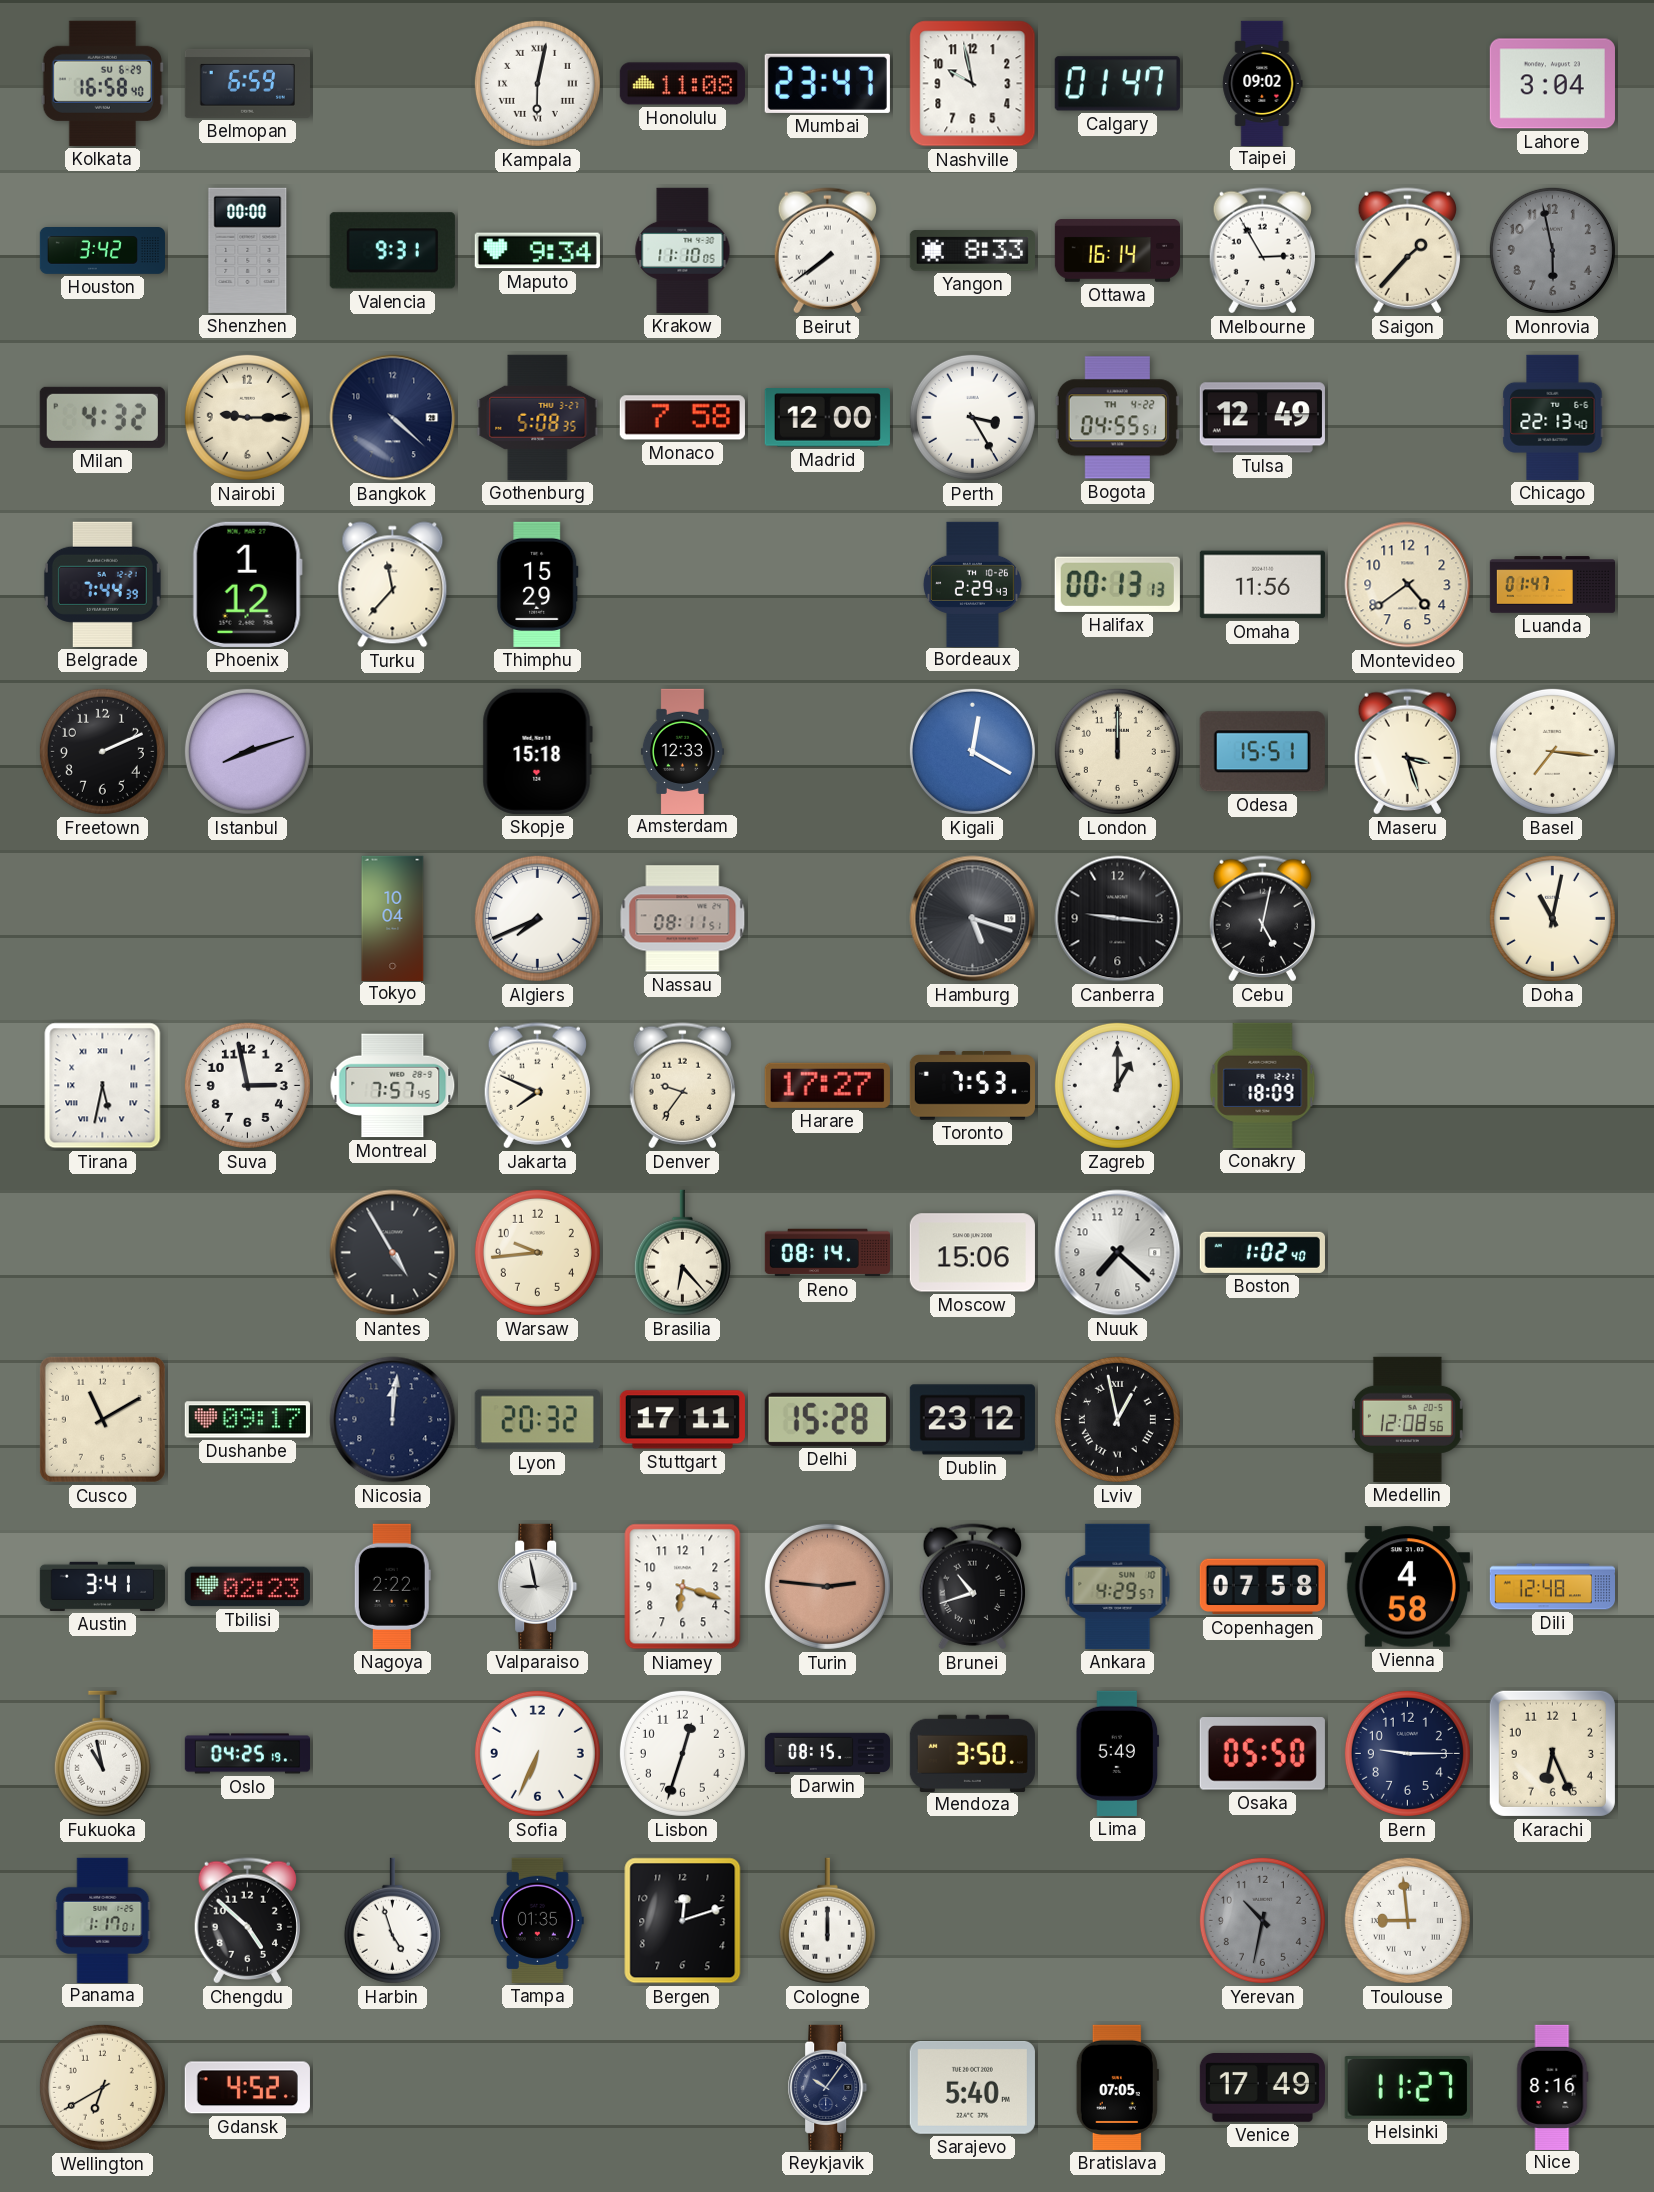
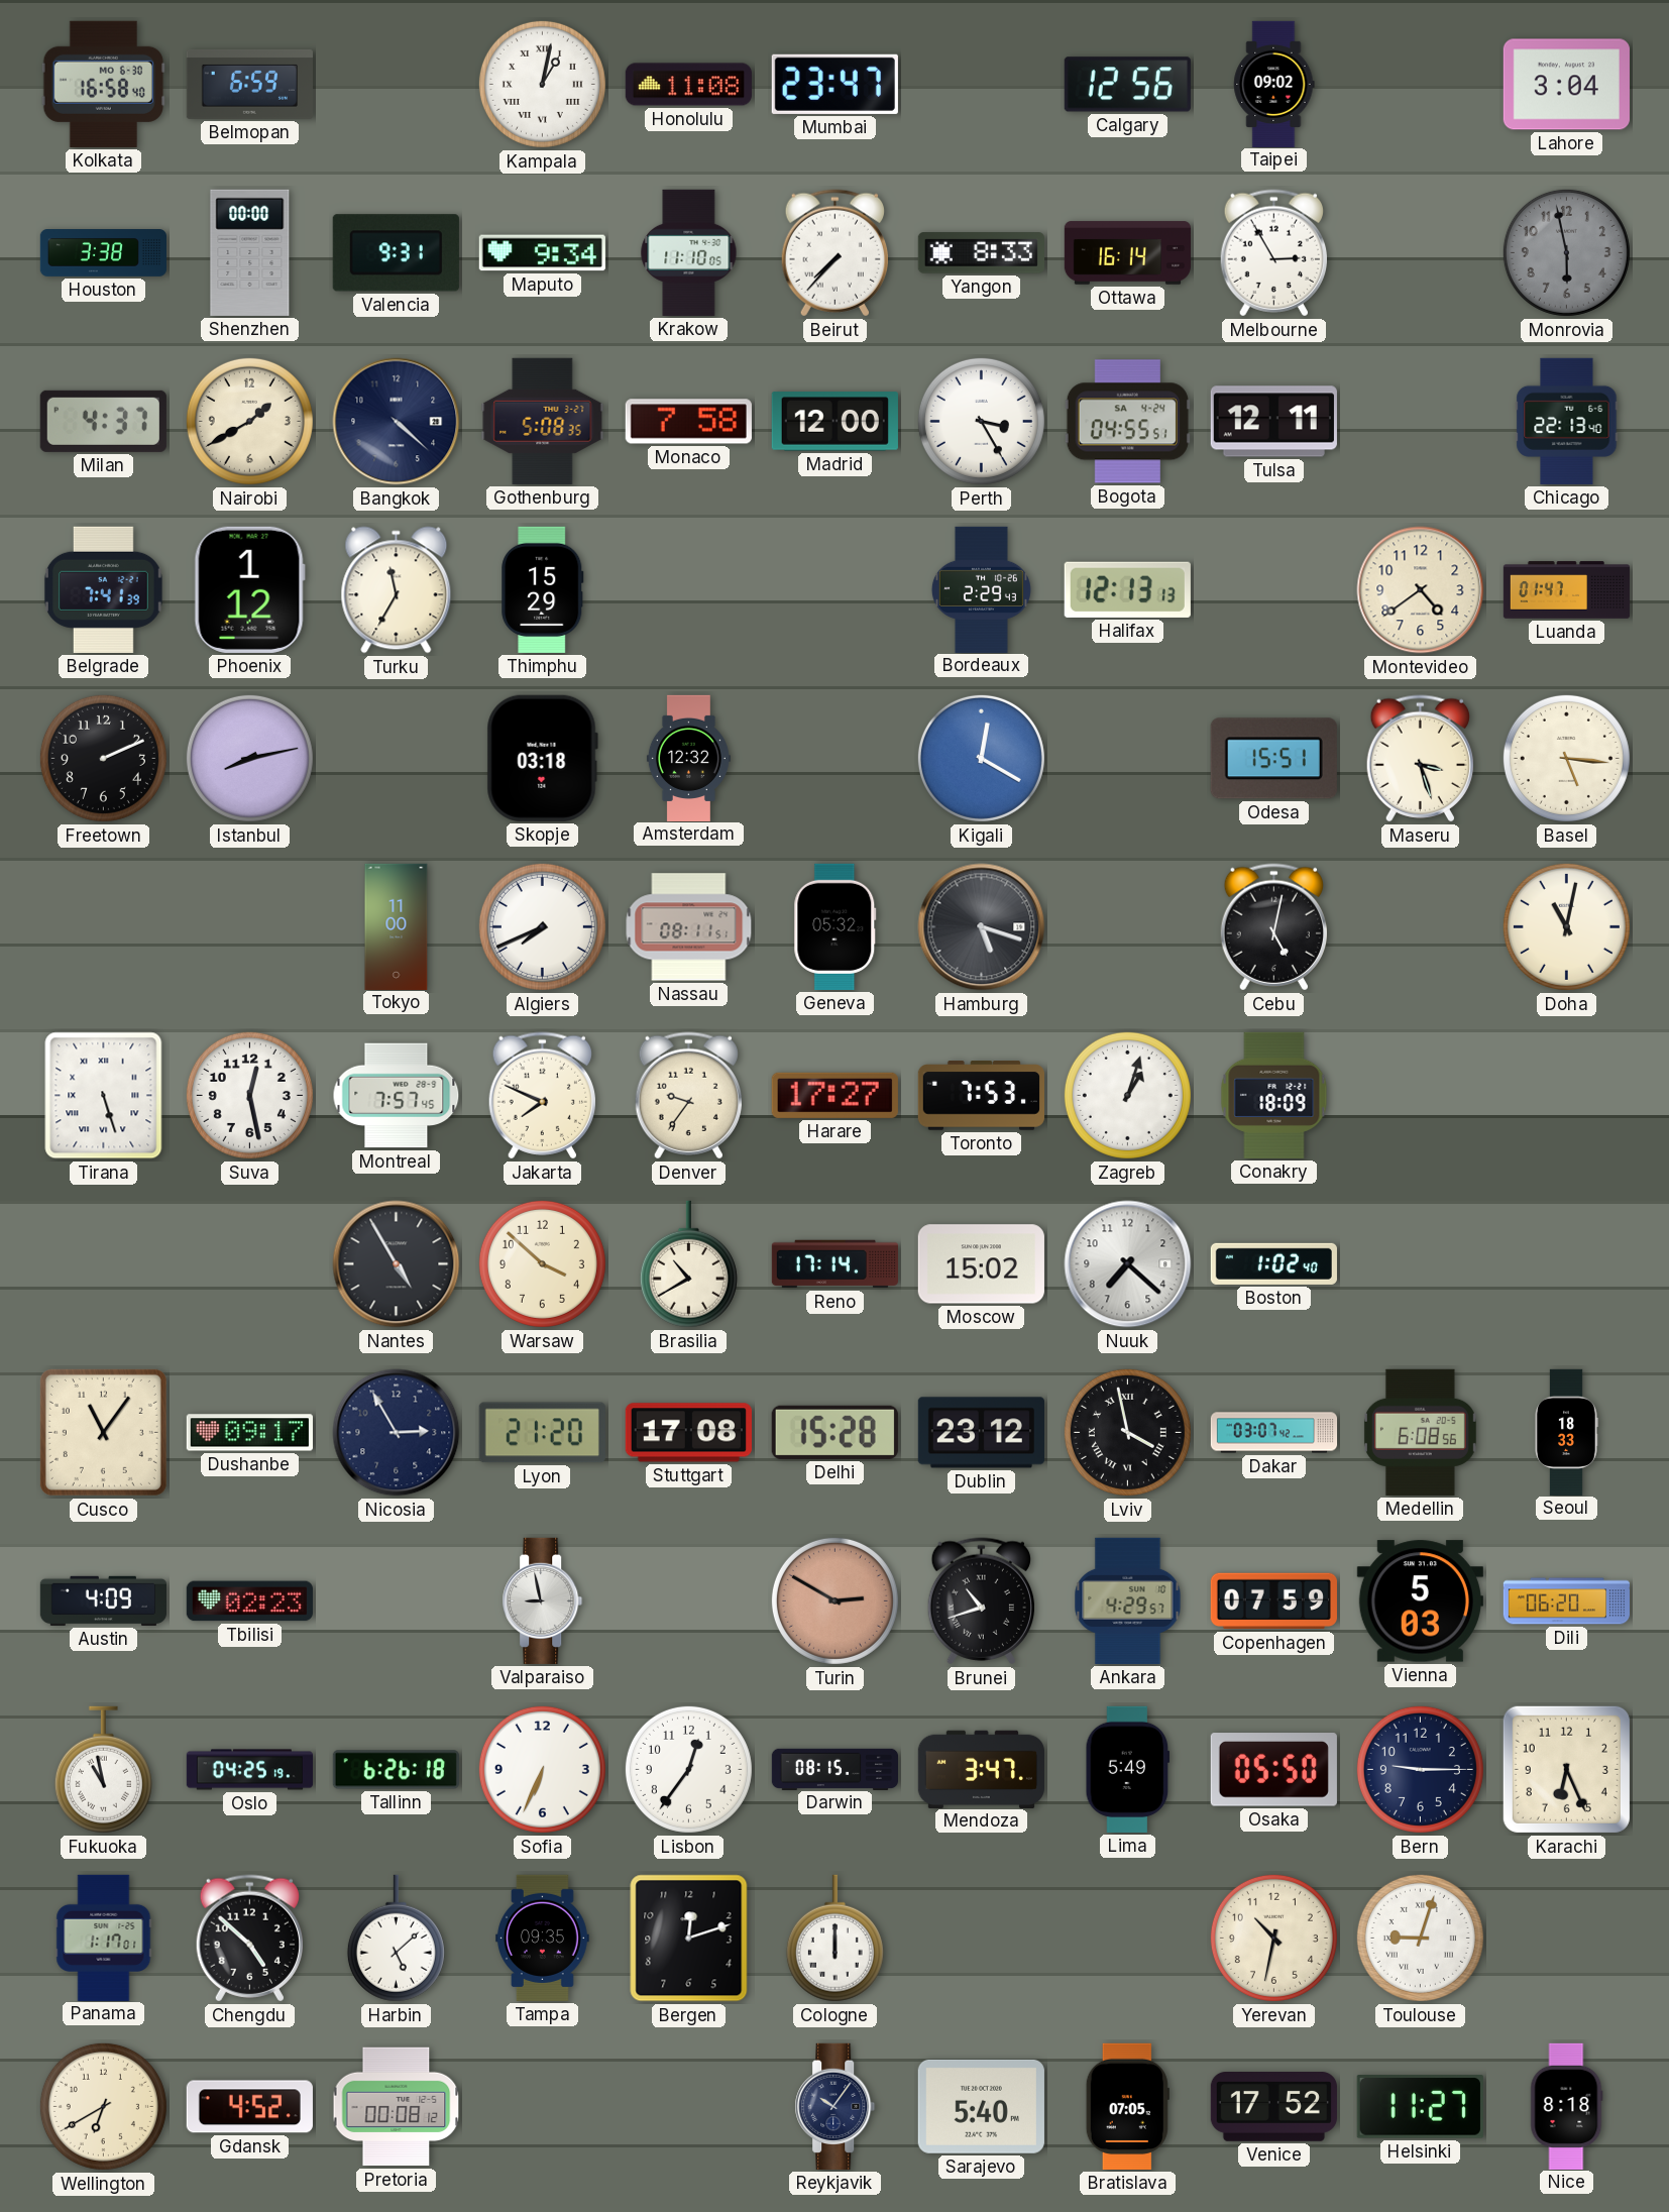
Kolkata date: SU 6-29 -> MO 6-30 (103, 84)
Kampala: 6:02 -> 1:02 (542, 84)
Nashville: 9:58 -> none (973, 84)
Calgary: 01:47 -> 12:56 (1127, 85)
Houston: 3:42 -> 3:38 (103, 253)
Beirut: 7:39 -> 7:37 (834, 253)
Saigon: 1:37 -> none (1407, 251)
Milan: 4:32 -> 4:37 (103, 421)
Nairobi: 9:15 -> 1:40 (249, 421)
Bogota date: TH 4-22 -> SA 4-24 (1127, 422)
Tulsa: 12:49 -> 12:11 (1273, 422)
Belgrade: 7:44 -> 7:41 (103, 589)
Turku: 11:37 -> 11:35 (397, 590)
Halifax: 00:13 -> 12:13 (1127, 589)
Omaha: 11:56 -> none (1262, 585)
Istanbul: 8:12 -> 8:13 (249, 758)
Skopje: 15:18 -> 03:18 (542, 758)
Amsterdam: 12:33 -> 12:32 (688, 758)
London: 12:00 -> none (1117, 751)
Basel: 7:16 -> 5:16 (1566, 758)
Tokyo: 10:04 -> 11:00 (397, 926)
Geneva: none -> 05:32 (836, 926)
Canberra: 9:16 -> none (1118, 919)
Tirana: 5:32 -> 5:27 (104, 1096)
Suva: 2:58 -> 12:28 (249, 1095)
Zagreb: 1:00 -> 1:03 (1127, 1095)
Warsaw: 9:44 -> 3:52 (542, 1263)
Brasilia: 6:23 -> 10:40 (688, 1264)
Reno: 08:14 -> 17:14 (834, 1264)
Moscow: 15:06 -> 15:02 (981, 1264)
Cusco: 11:10 -> 11:06 (103, 1432)
Nicosia: 12:01 -> 2:55 (397, 1433)
Lyon: 20:32 -> 21:20 (542, 1433)
Stuttgart: 17:11 -> 17:08 (688, 1433)
Lviv: 12:58 -> 3:58 (1127, 1432)
Dakar: none -> 03:07 (1274, 1433)
Medellin: 12:08 -> 6:08 (1420, 1432)
Seoul: none -> 18:33 (1566, 1432)
Austin: 3:41 -> 4:09 (103, 1600)
Nagoya: 2:22 -> none (392, 1586)
Niamey: 6:18 -> none (683, 1587)
Turin: 2:46 -> 2:50 (834, 1600)
Copenhagen: 07:58 -> 07:59 (1273, 1601)
Vienna: 4:58 -> 5:03 (1420, 1601)
Dili: 12:48 -> 06:20 (1566, 1601)
Tallinn: none -> 6:26 (396, 1770)
Lisbon: 12:33 -> 12:36 (688, 1769)
Mendoza: 3:50 -> 3:47 (981, 1769)
Harbin: 4:57 -> 5:08 (396, 1939)
Tampa: 01:35 -> 09:35 (543, 1938)
Yerevan dial: grey -> cream (1273, 1938)
Toulouse: 8:59 -> 9:03 (1420, 1938)
Pretoria: none -> 00:08 (397, 2107)
Venice: 17:49 -> 17:52 (1273, 2107)
Nice: 8:16 -> 8:18 (1567, 2106)
